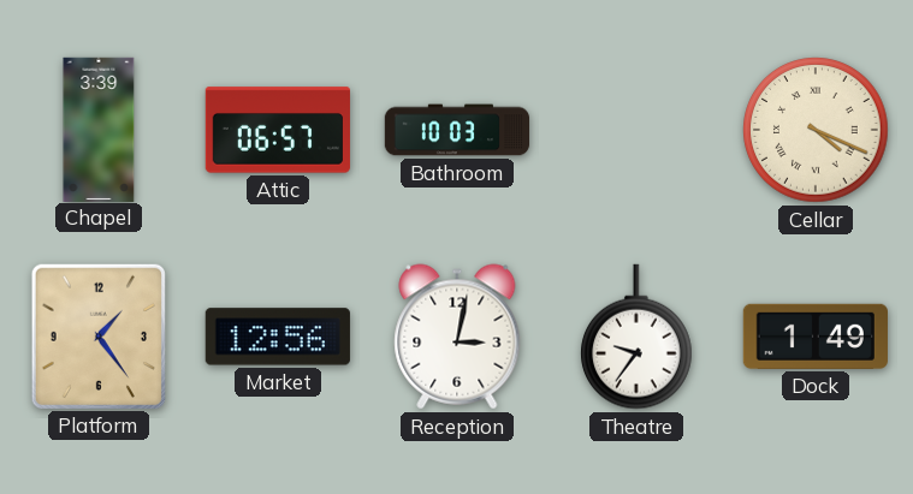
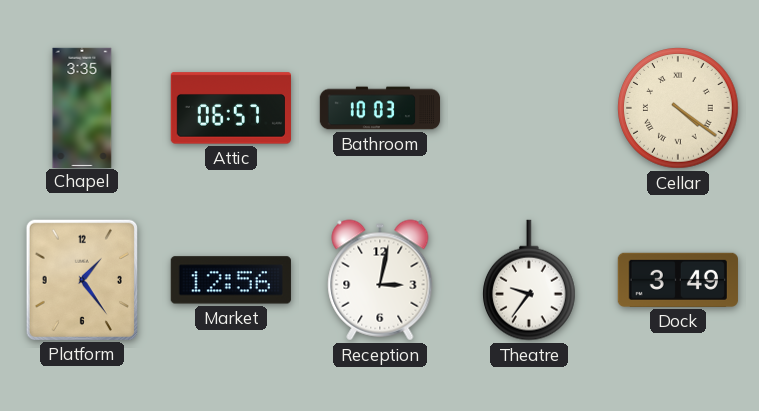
Chapel: 3:39 -> 3:35 (82, 107)
Cellar: 4:19 -> 4:21 (678, 108)
Dock: 1:49 -> 3:49 (678, 280)
